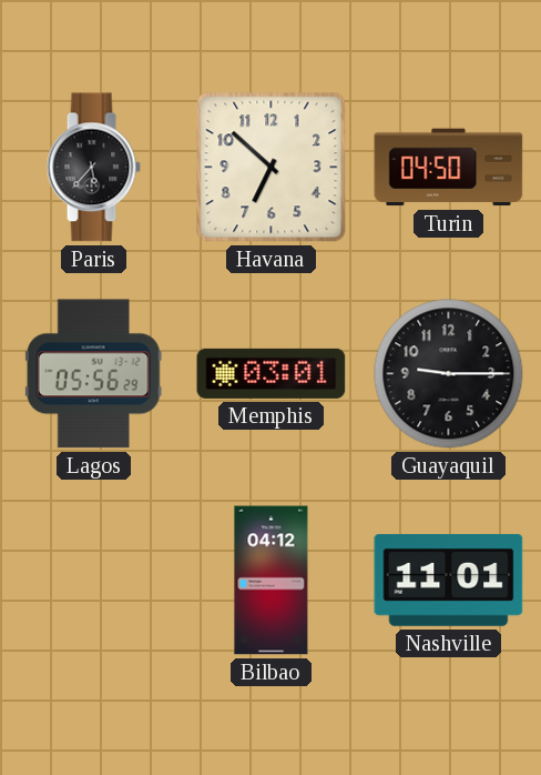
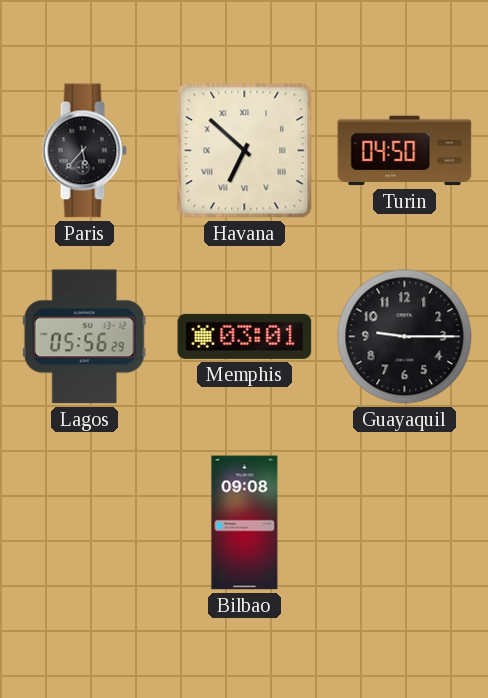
Havana numerals: Arabic -> Roman (245, 151)
Bilbao: 04:12 -> 09:08 (245, 523)
Nashville: 11:01 -> none (449, 580)
